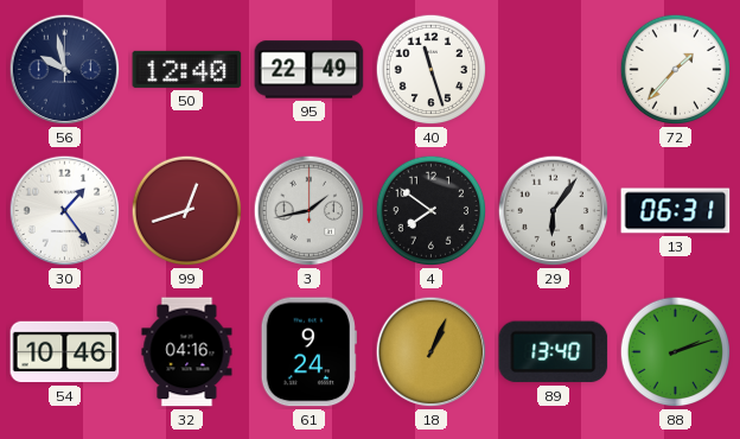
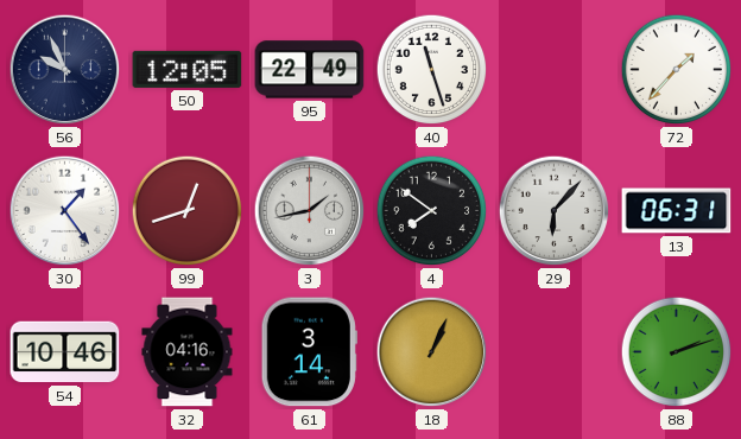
56: 9:58 -> 9:56 (65, 70)
50: 12:40 -> 12:05 (188, 69)
29: 6:06 -> 6:07 (555, 211)
61: 9:24 -> 3:14 (309, 352)
89: 13:40 -> none (554, 352)
